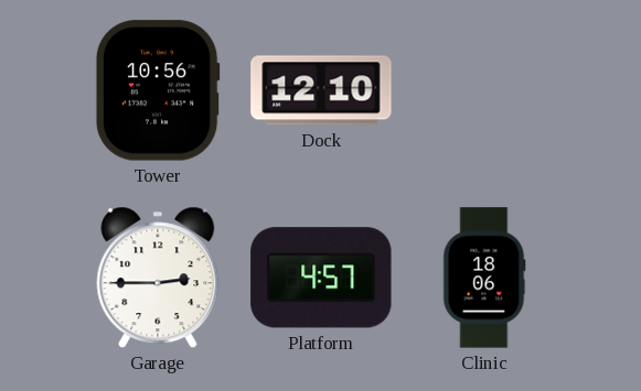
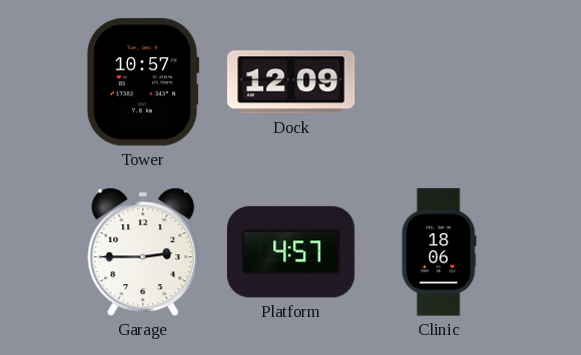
Tower: 10:56 -> 10:57 (143, 82)
Dock: 12:10 -> 12:09 (291, 82)
